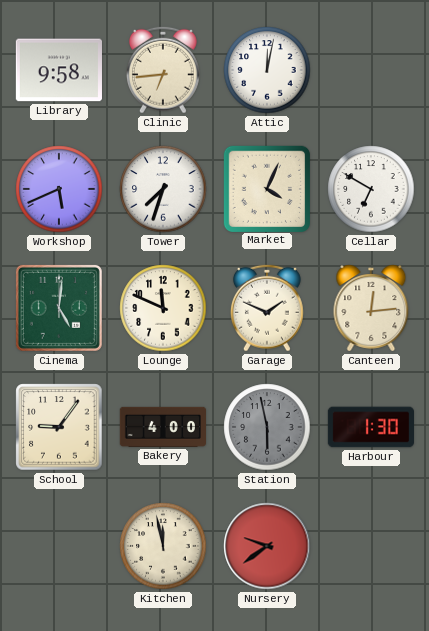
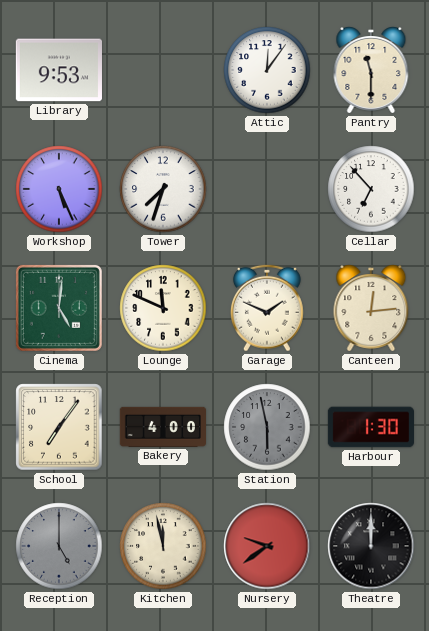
Library: 9:58 -> 9:53 (58, 70)
Clinic: 6:44 -> none (163, 70)
Attic: 12:02 -> 12:06 (267, 70)
Pantry: none -> 11:30 (371, 70)
Workshop: 5:41 -> 5:26 (59, 189)
Market: 4:04 -> none (266, 188)
Cellar: 6:50 -> 6:53 (371, 189)
School: 9:06 -> 7:06 (59, 427)
Reception: none -> 5:00 (59, 546)
Theatre: none -> 12:00 (371, 546)
